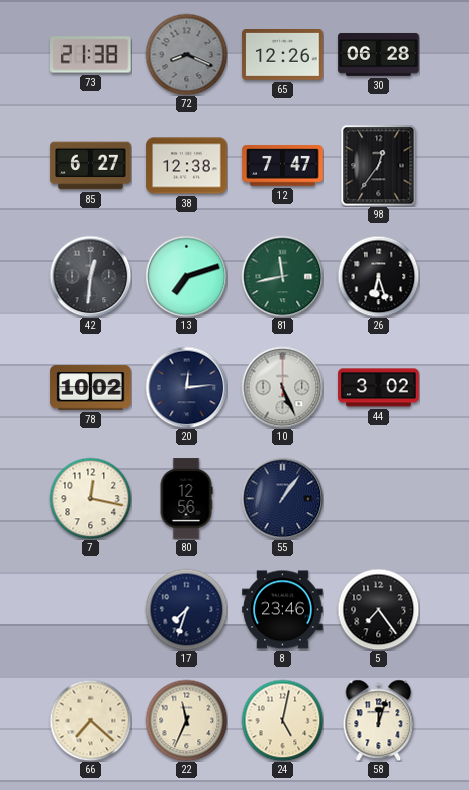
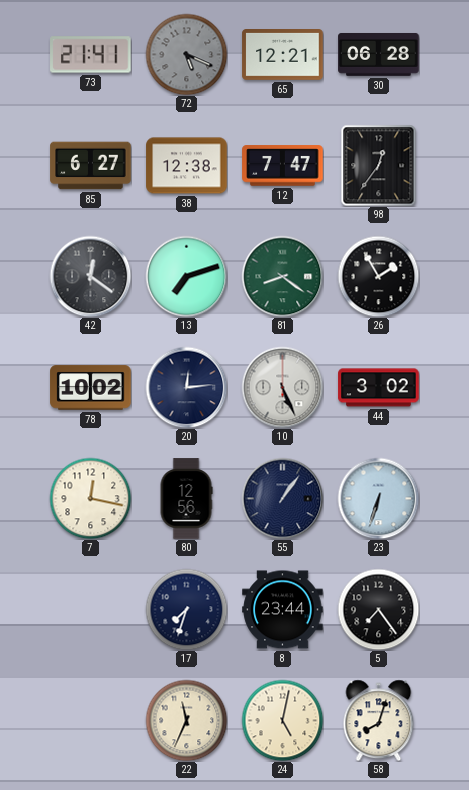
73: 21:38 -> 21:41 (91, 55)
72: 8:19 -> 5:19 (186, 54)
65: 12:26 -> 12:21 (283, 55)
42: 12:31 -> 12:21 (90, 276)
81: 11:43 -> 8:21 (282, 276)
26: 6:27 -> 1:55 (378, 276)
23: none -> 6:33 (378, 498)
8: 23:46 -> 23:44 (283, 610)
66: 7:22 -> none (90, 720)
58: 12:03 -> 8:03 (379, 720)
